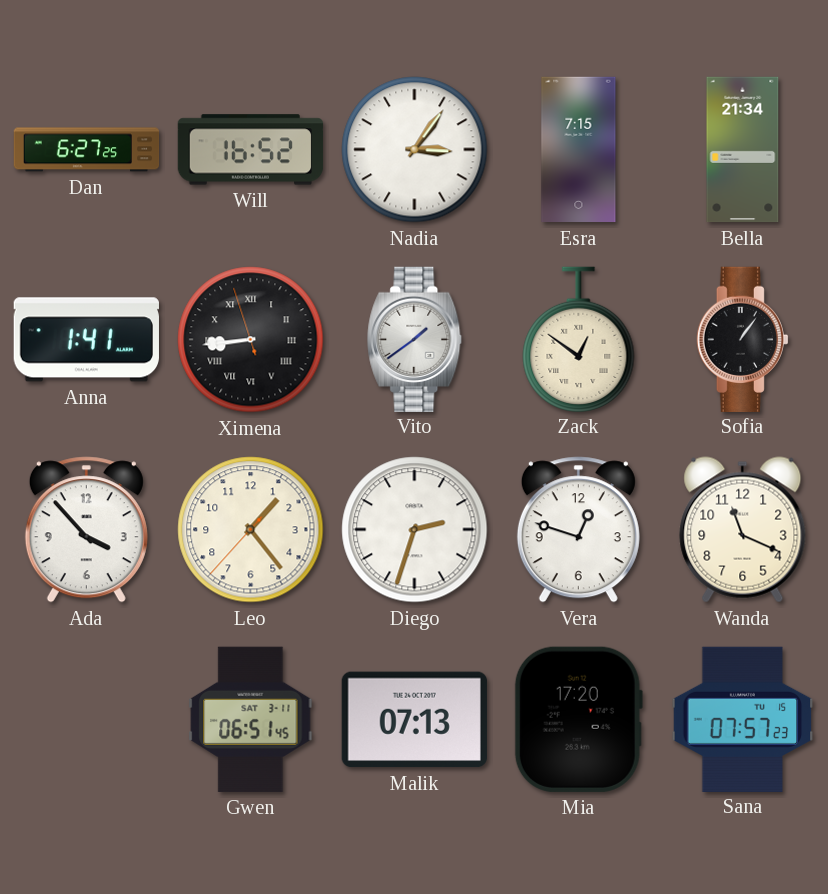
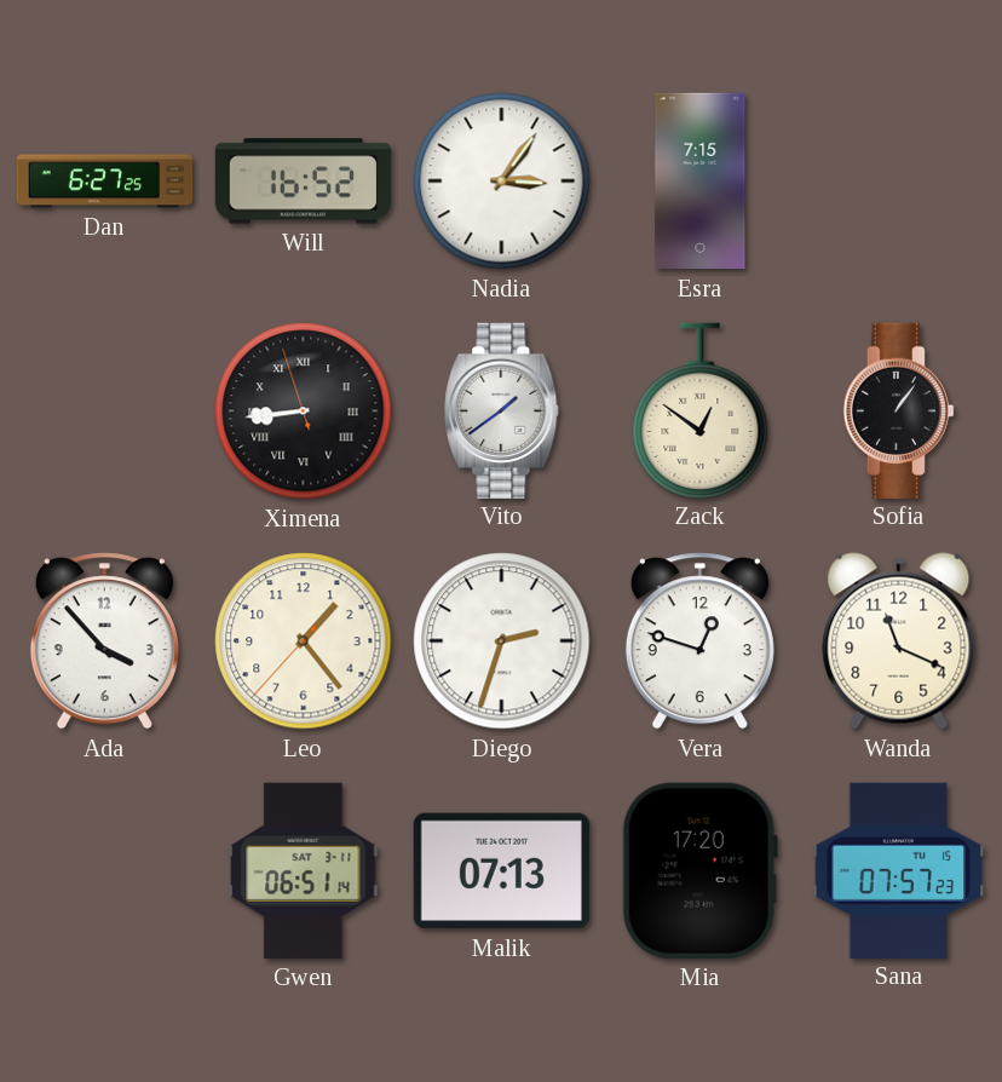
Bella: 21:34 -> none (743, 150)
Anna: 1:41 -> none (86, 340)
Gwen: 06:51:45 -> 06:51:14 (304, 870)
